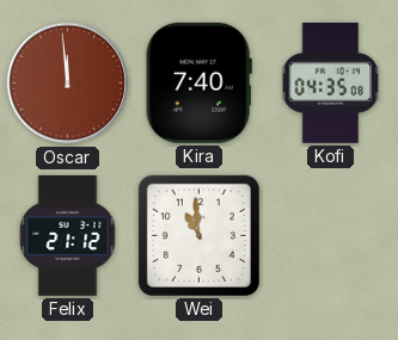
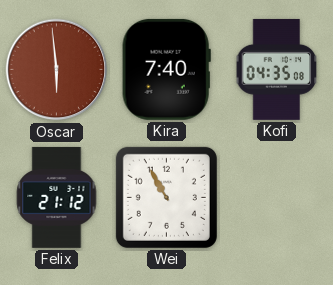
Oscar: 11:59 -> 5:59 (57, 70)
Wei: 10:59 -> 10:55 (166, 197)
